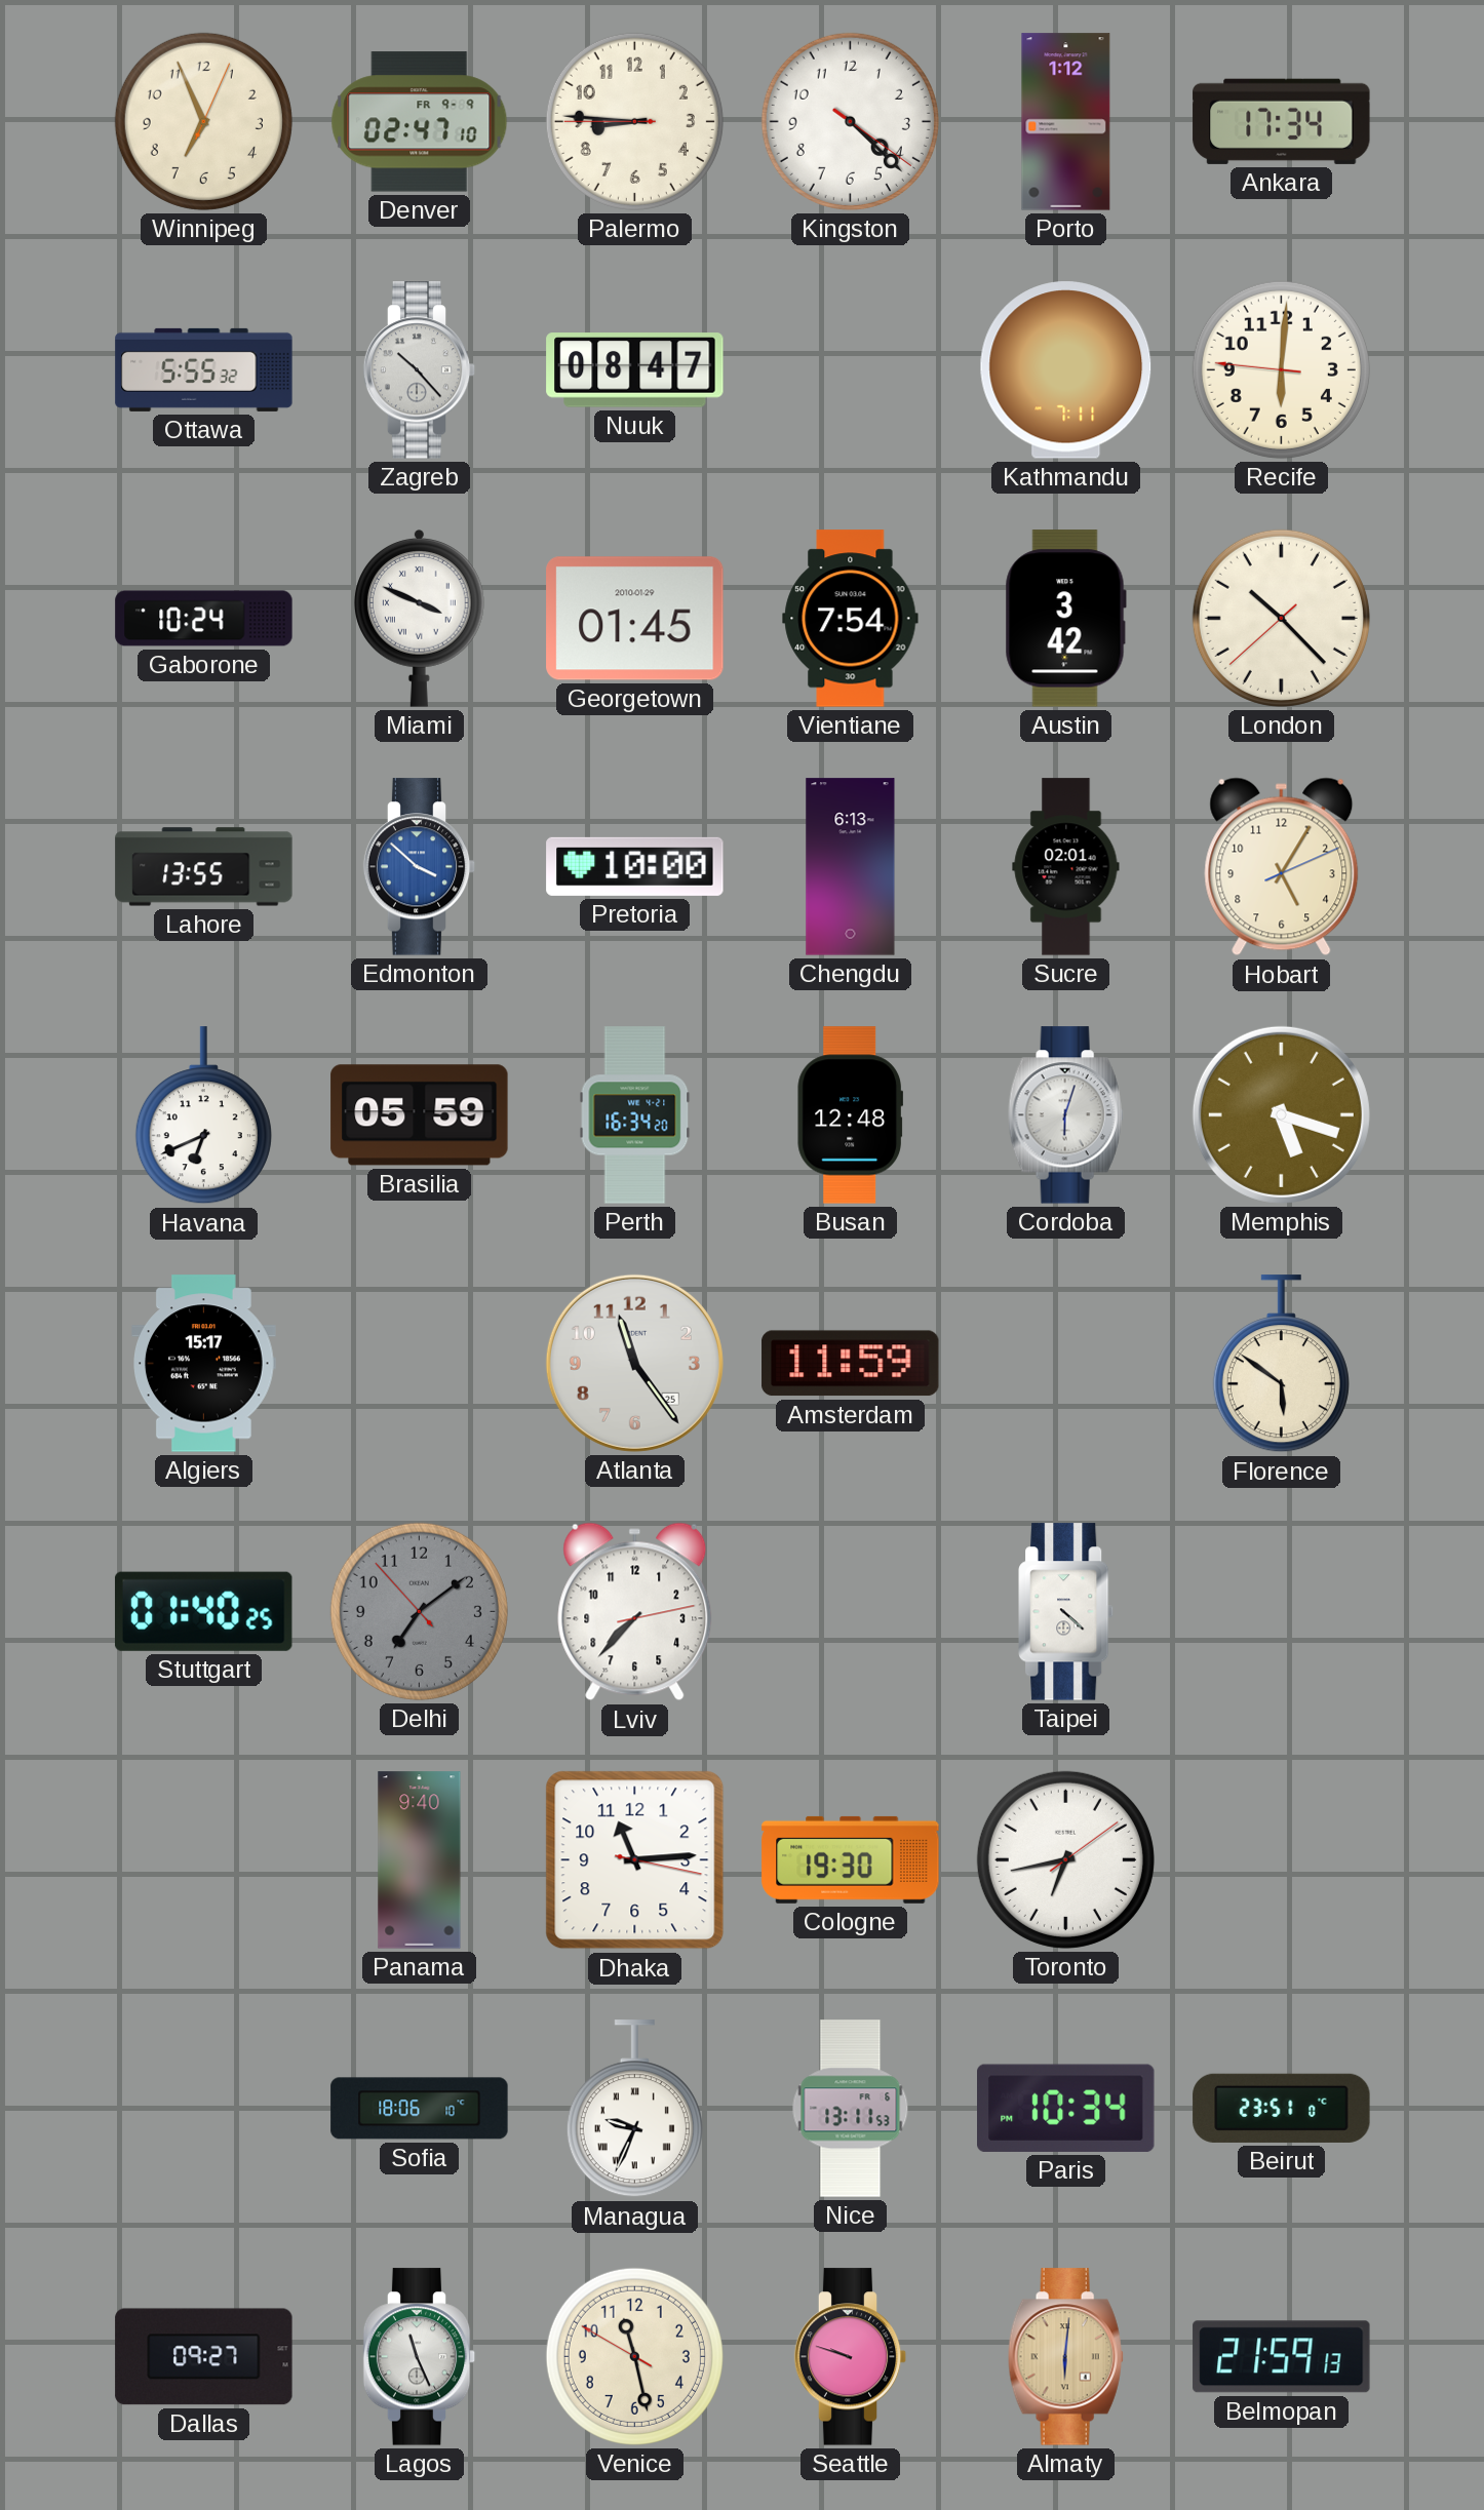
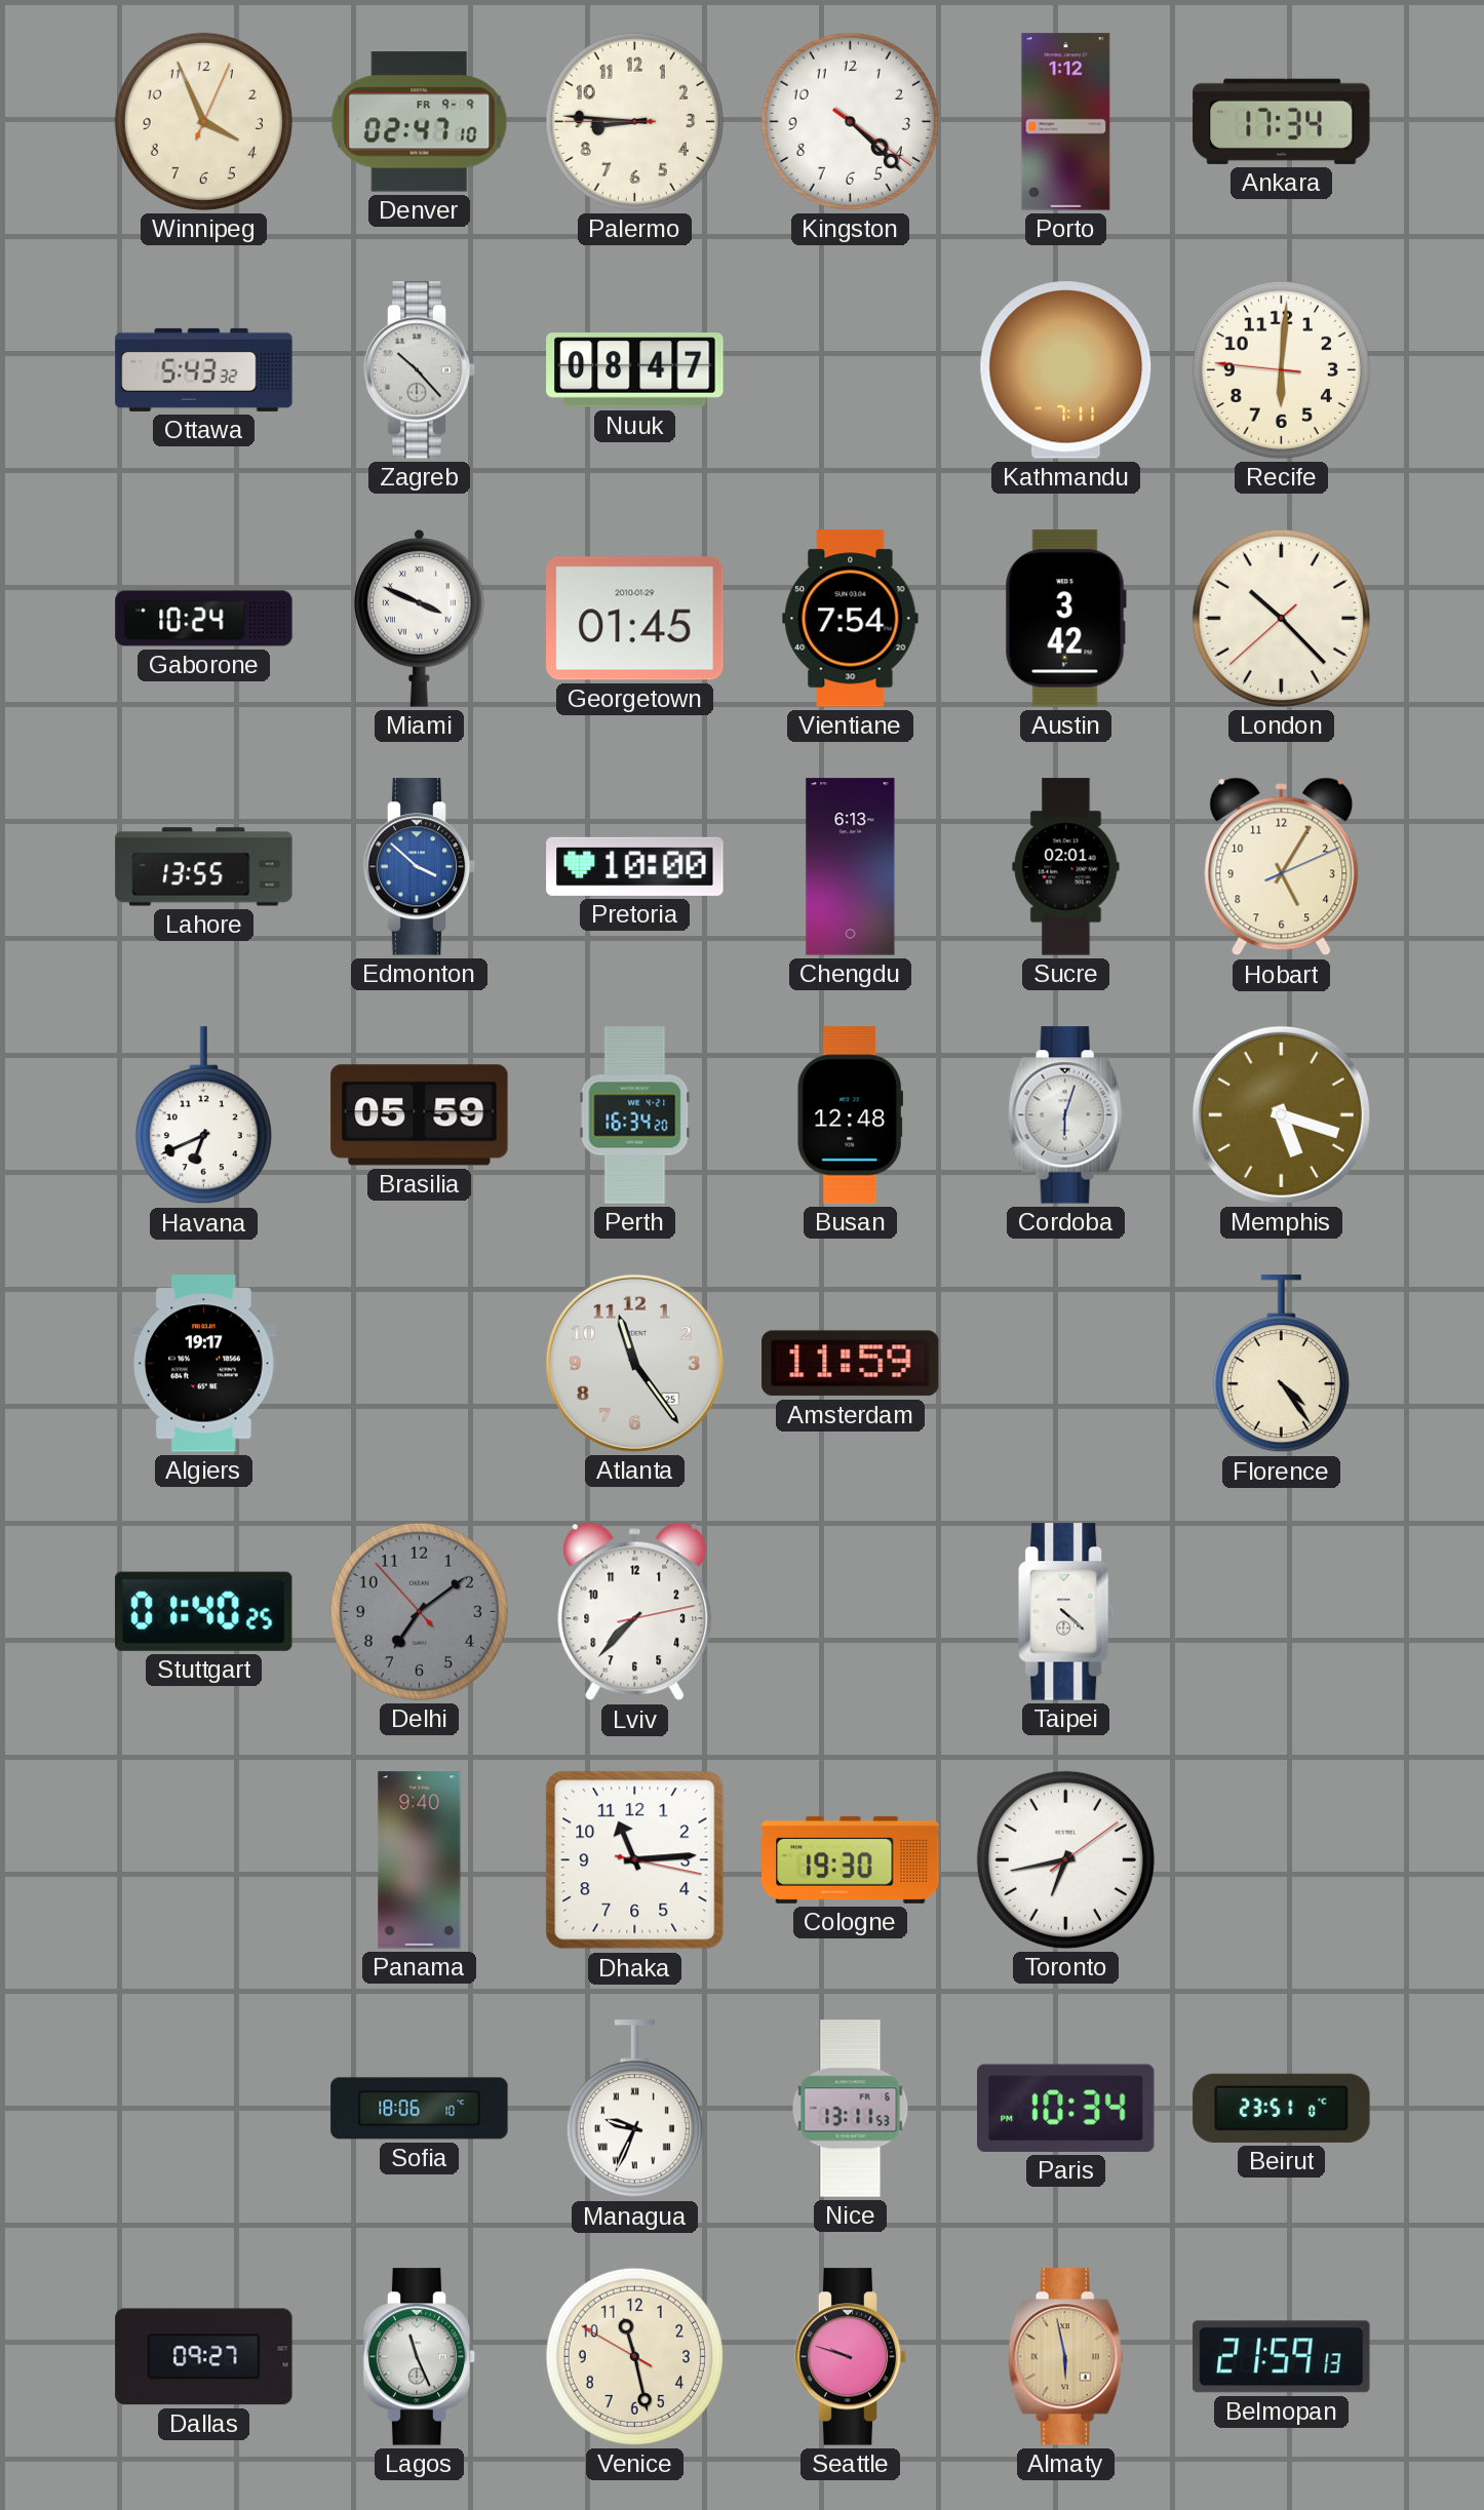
Winnipeg: 6:56 -> 3:56 (203, 121)
Ottawa: 5:55 -> 5:43 (204, 369)
Algiers: 15:17 -> 19:17 (204, 1364)
Florence: 5:51 -> 4:24 (1281, 1364)
Almaty: 6:01 -> 5:58 (1065, 2357)
